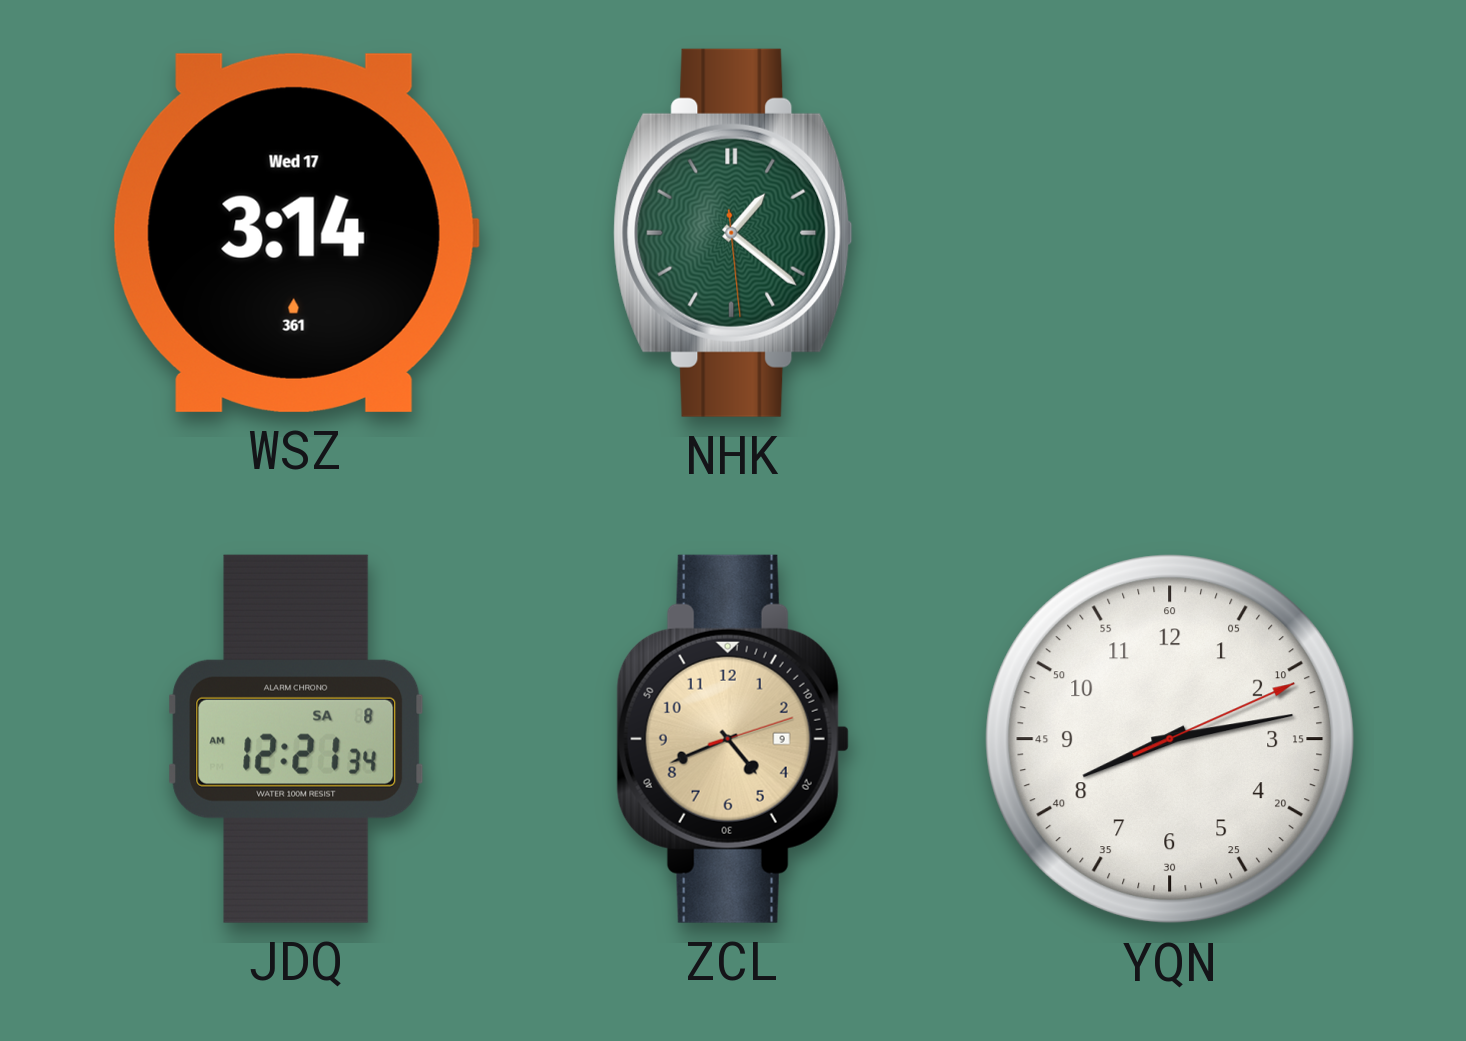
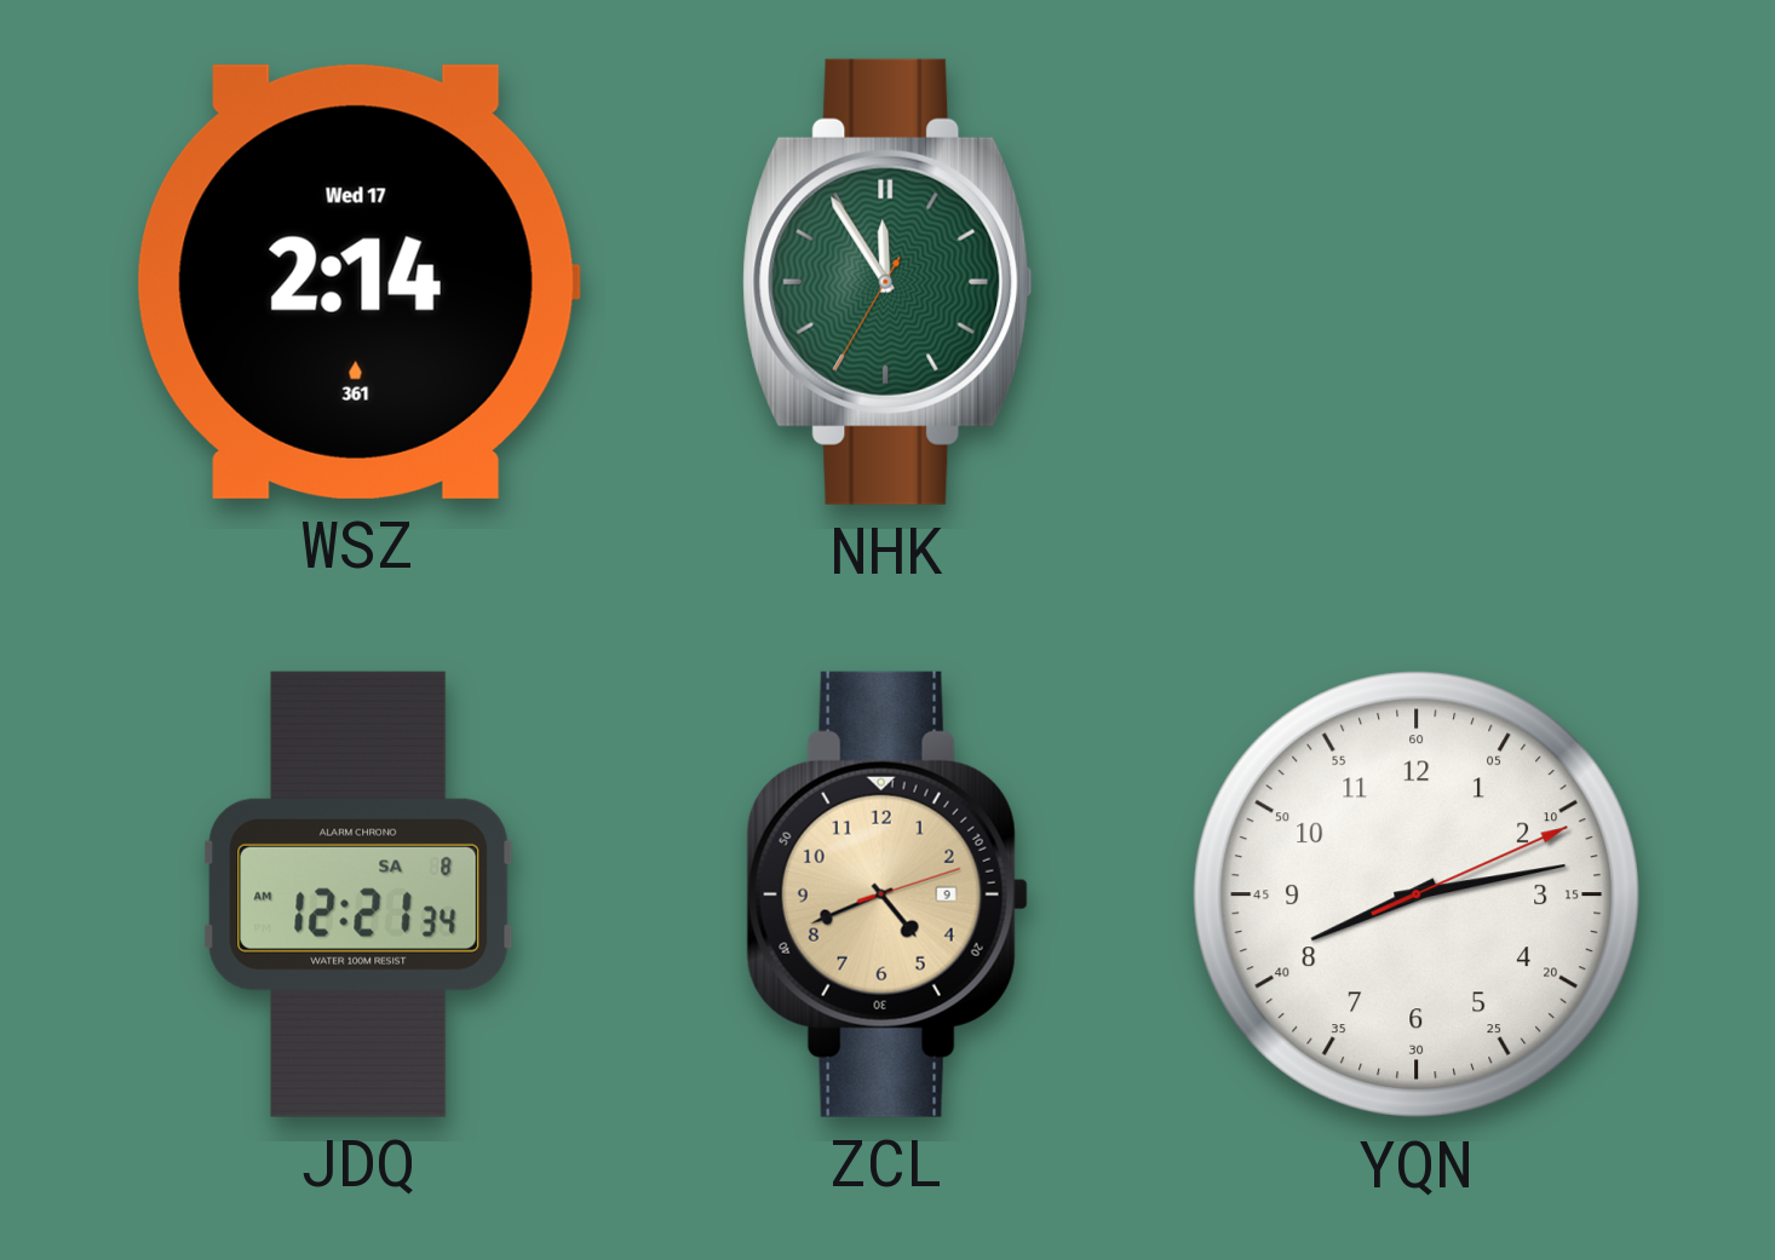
WSZ: 3:14 -> 2:14 (358, 282)
NHK: 1:21 -> 11:54 (887, 282)
